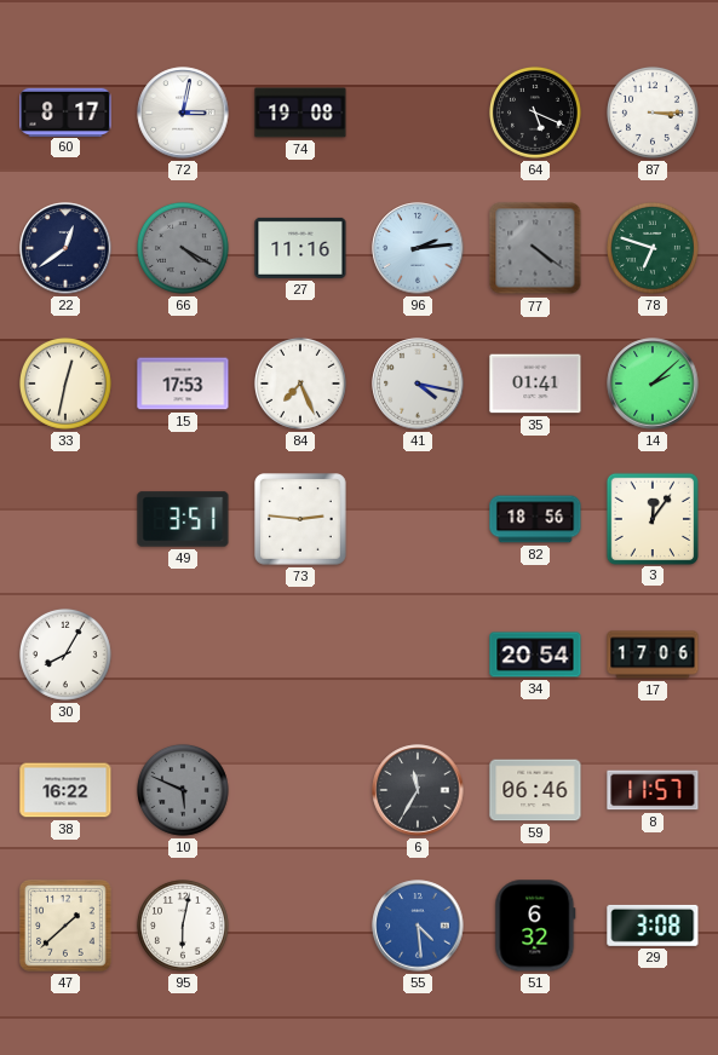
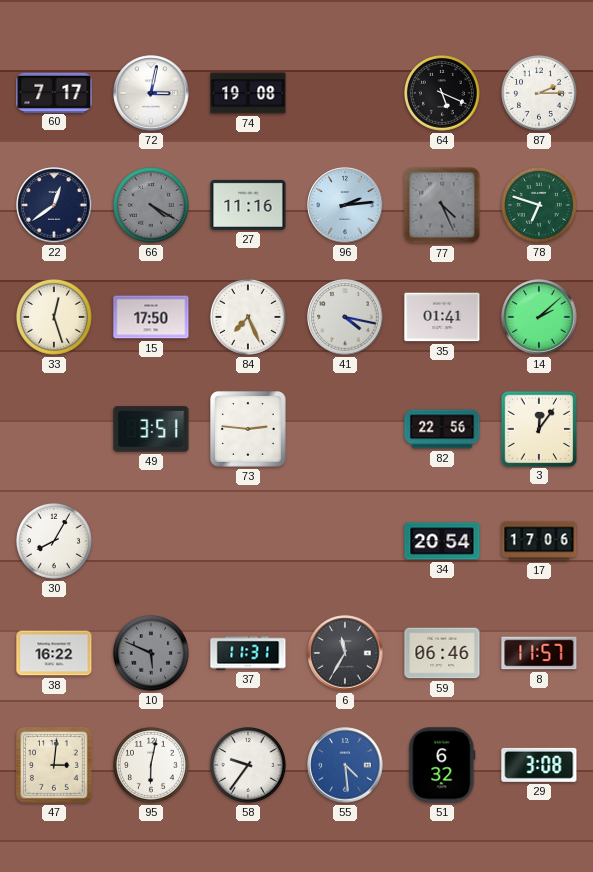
60: 8:17 -> 7:17 (54, 92)
87: 3:15 -> 2:15 (539, 93)
77: 4:21 -> 4:26 (442, 205)
33: 12:32 -> 12:27 (54, 317)
15: 17:53 -> 17:50 (151, 317)
82: 18:56 -> 22:56 (442, 429)
37: none -> 11:31 (248, 653)
47: 1:38 -> 3:01 (55, 766)
58: none -> 9:36 (248, 765)
